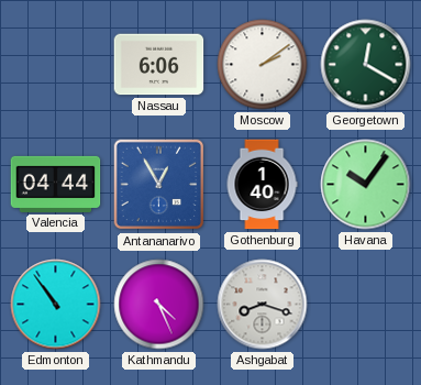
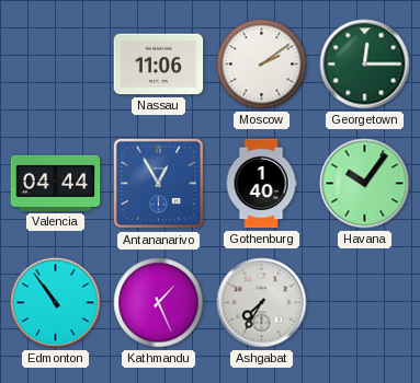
Nassau: 6:06 -> 11:06 (159, 65)
Georgetown: 12:20 -> 12:15 (365, 65)
Kathmandu: 4:26 -> 1:26 (159, 303)
Ashgabat: 8:18 -> 7:35 (262, 303)
